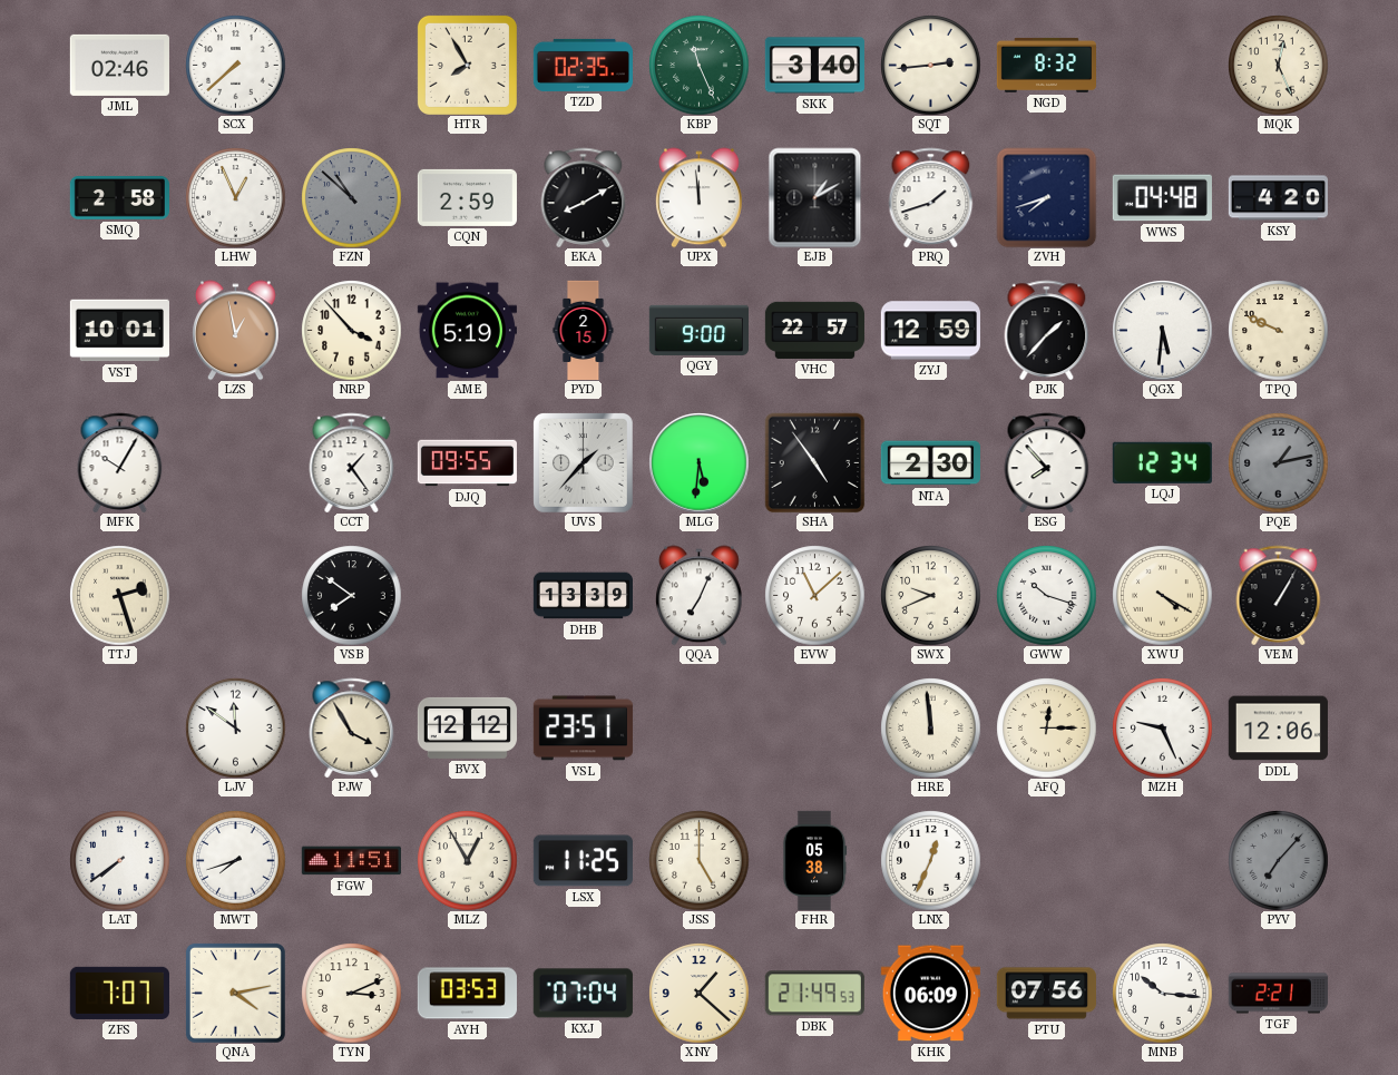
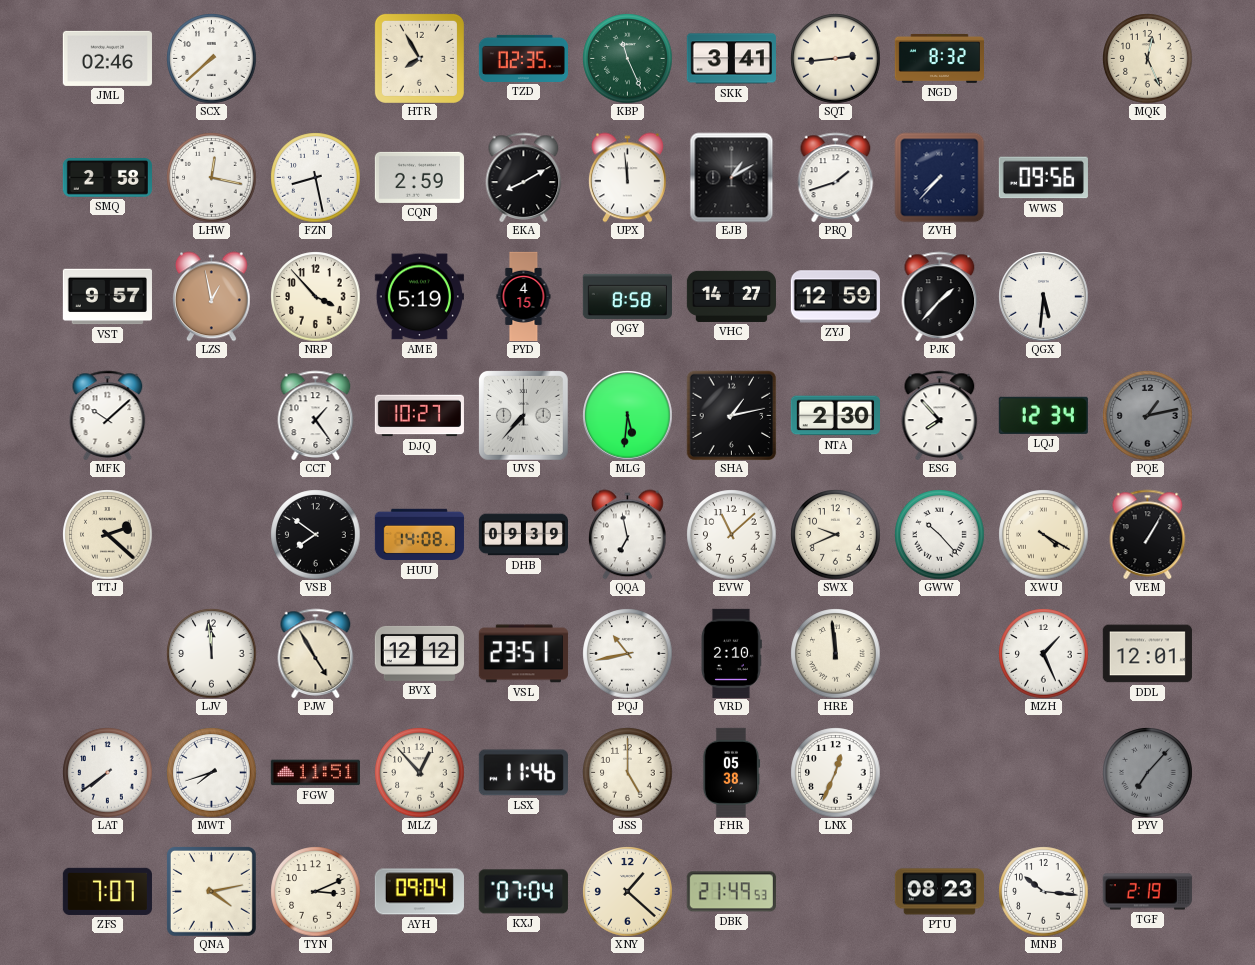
SKK: 3:40 -> 3:41 (731, 59)
LHW: 12:56 -> 12:17 (211, 177)
FZN: 10:52 -> 8:28 (315, 177)
FZN dial: grey -> white (315, 177)
ZVH: 7:42 -> 7:37 (939, 177)
WWS: 04:48 -> 09:56 (1043, 178)
KSY: 4:20 -> none (1278, 198)
VST: 10:01 -> 9:57 (107, 297)
PYD: 2:15 -> 4:15 (524, 296)
QGY: 9:00 -> 8:58 (627, 296)
VHC: 22:57 -> 14:27 (731, 296)
TPQ: 9:49 -> none (1278, 330)
MFK: 10:05 -> 10:08 (108, 415)
DJQ: 09:55 -> 10:27 (419, 416)
UVS: 1:37 -> 7:37 (523, 415)
SHA: 4:54 -> 1:13 (731, 415)
TTJ: 2:27 -> 2:22 (107, 534)
HUU: none -> 14:08 (419, 535)
DHB: 13:39 -> 09:39 (523, 535)
QQA: 7:04 -> 6:58 (627, 534)
GWW: 10:18 -> 10:23 (939, 534)
LJV: 11:51 -> 11:59 (211, 653)
PJW: 3:55 -> 4:55 (316, 653)
PQJ: none -> 10:43 (627, 653)
VRD: none -> 2:10 (731, 653)
AFQ: 12:15 -> none (1046, 727)
MZH: 9:26 -> 1:26 (1043, 653)
DDL: 12:06 -> 12:01 (1147, 654)
MLZ: 12:55 -> 12:53 (419, 772)
LSX: 11:25 -> 11:46 (523, 773)
AYH: 03:53 -> 09:04 (419, 892)
KHK: 06:09 -> none (930, 994)
PTU: 07:56 -> 08:23 (939, 892)
TGF: 2:21 -> 2:19 (1147, 892)
